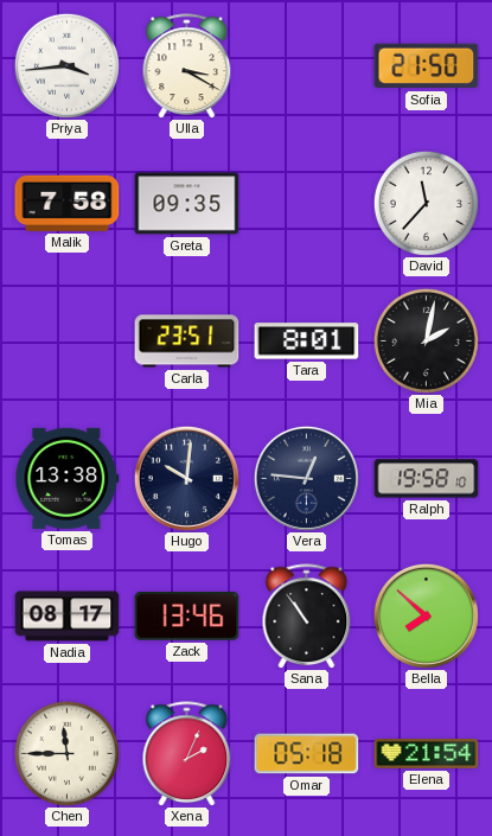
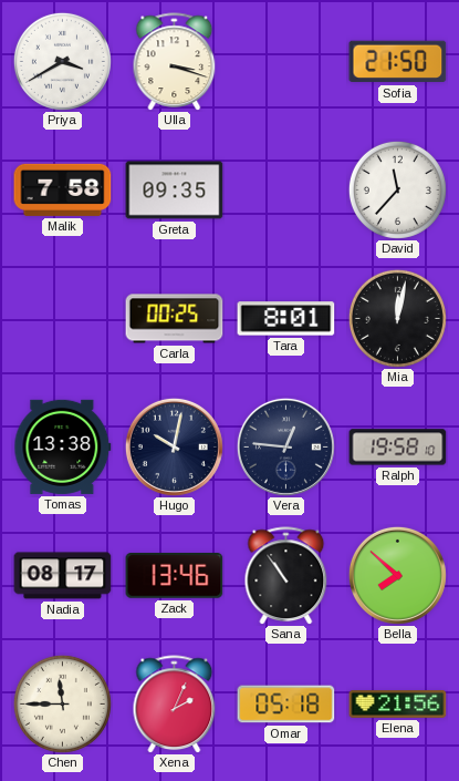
Priya: 3:44 -> 3:40 (62, 61)
Ulla: 3:20 -> 3:18 (175, 62)
Carla: 23:51 -> 00:25 (175, 319)
Mia: 2:02 -> 12:02 (397, 318)
Hugo: 10:01 -> 10:02 (174, 446)
Elena: 21:54 -> 21:56 (398, 705)
